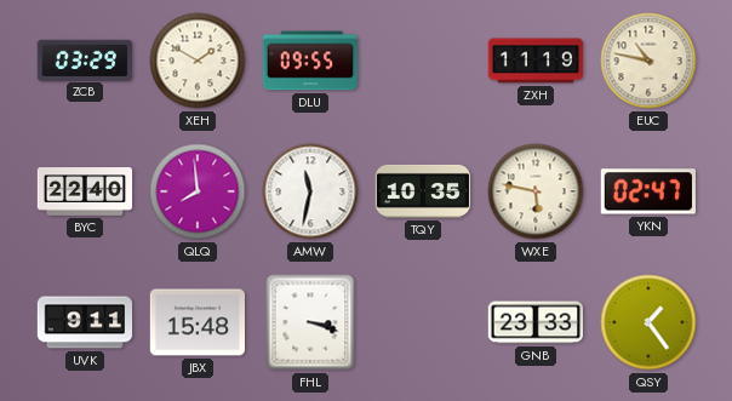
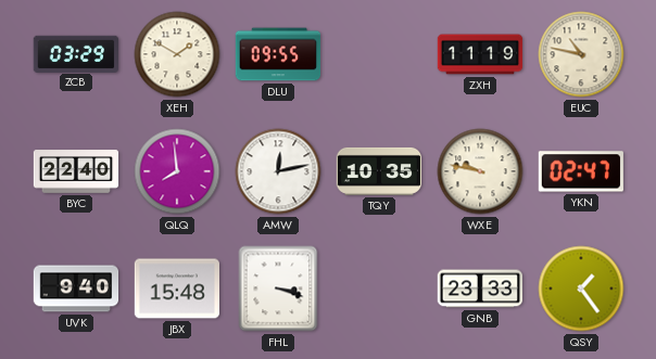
AMW: 11:32 -> 12:13 (278, 171)
WXE: 5:47 -> 9:47 (480, 171)
UVK: 9:11 -> 9:40 (76, 289)
